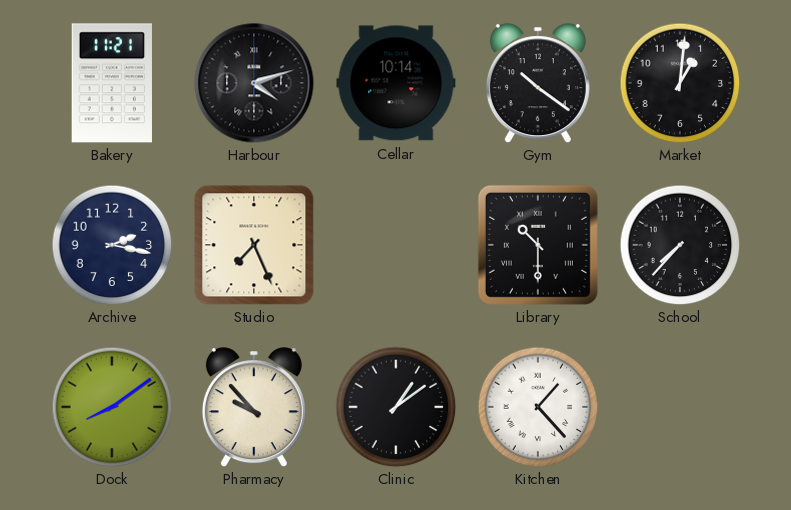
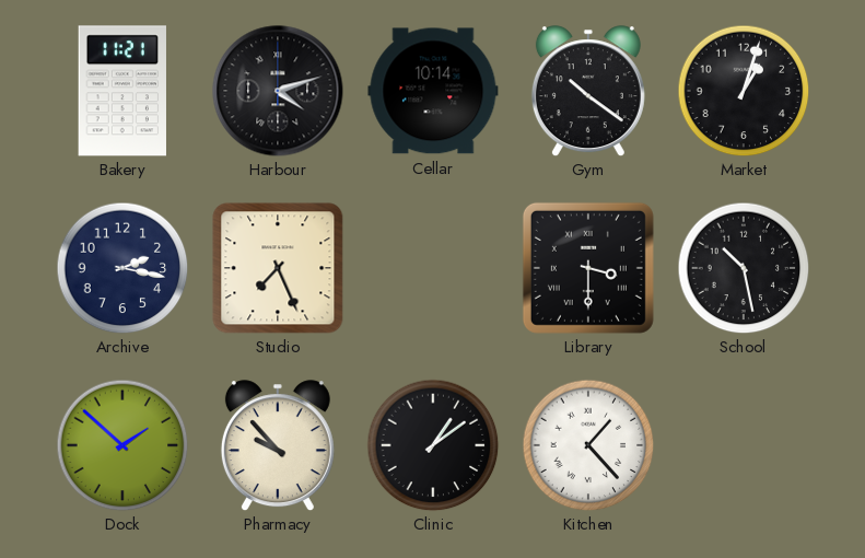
Market: 1:01 -> 1:03 (744, 91)
Library: 10:30 -> 3:30 (588, 268)
School: 7:37 -> 10:28 (744, 268)
Dock: 8:09 -> 1:52 (122, 445)
